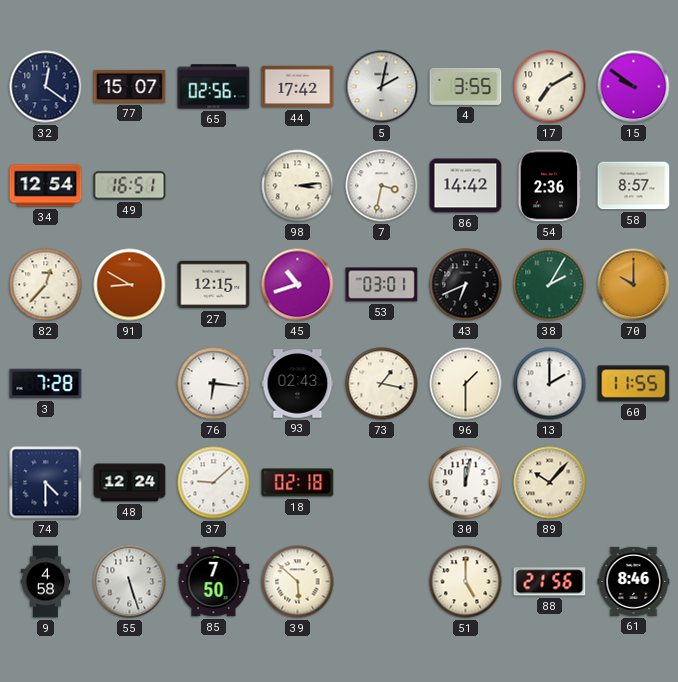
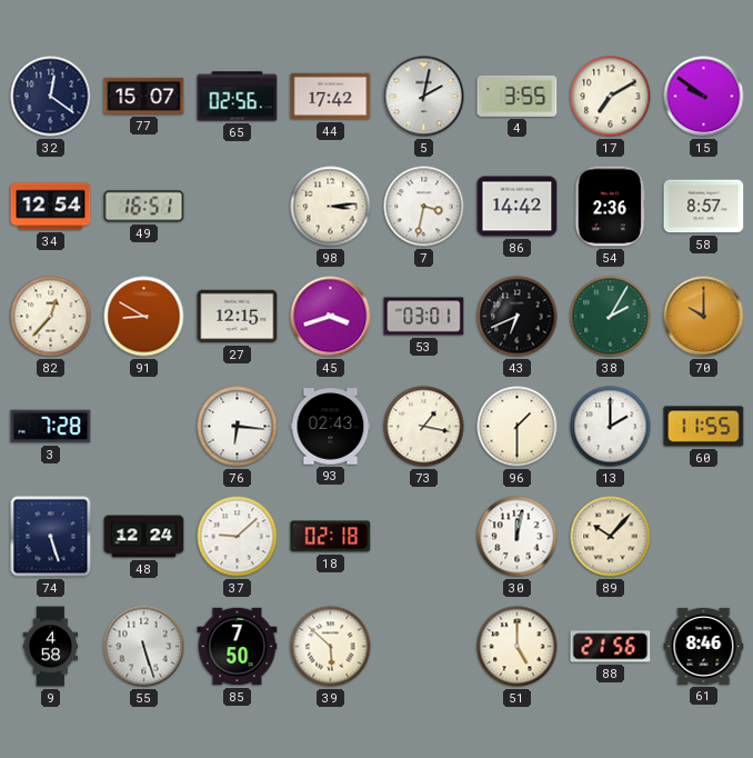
45: 10:42 -> 3:42 (331, 317)
74: 4:30 -> 5:27 (51, 537)
